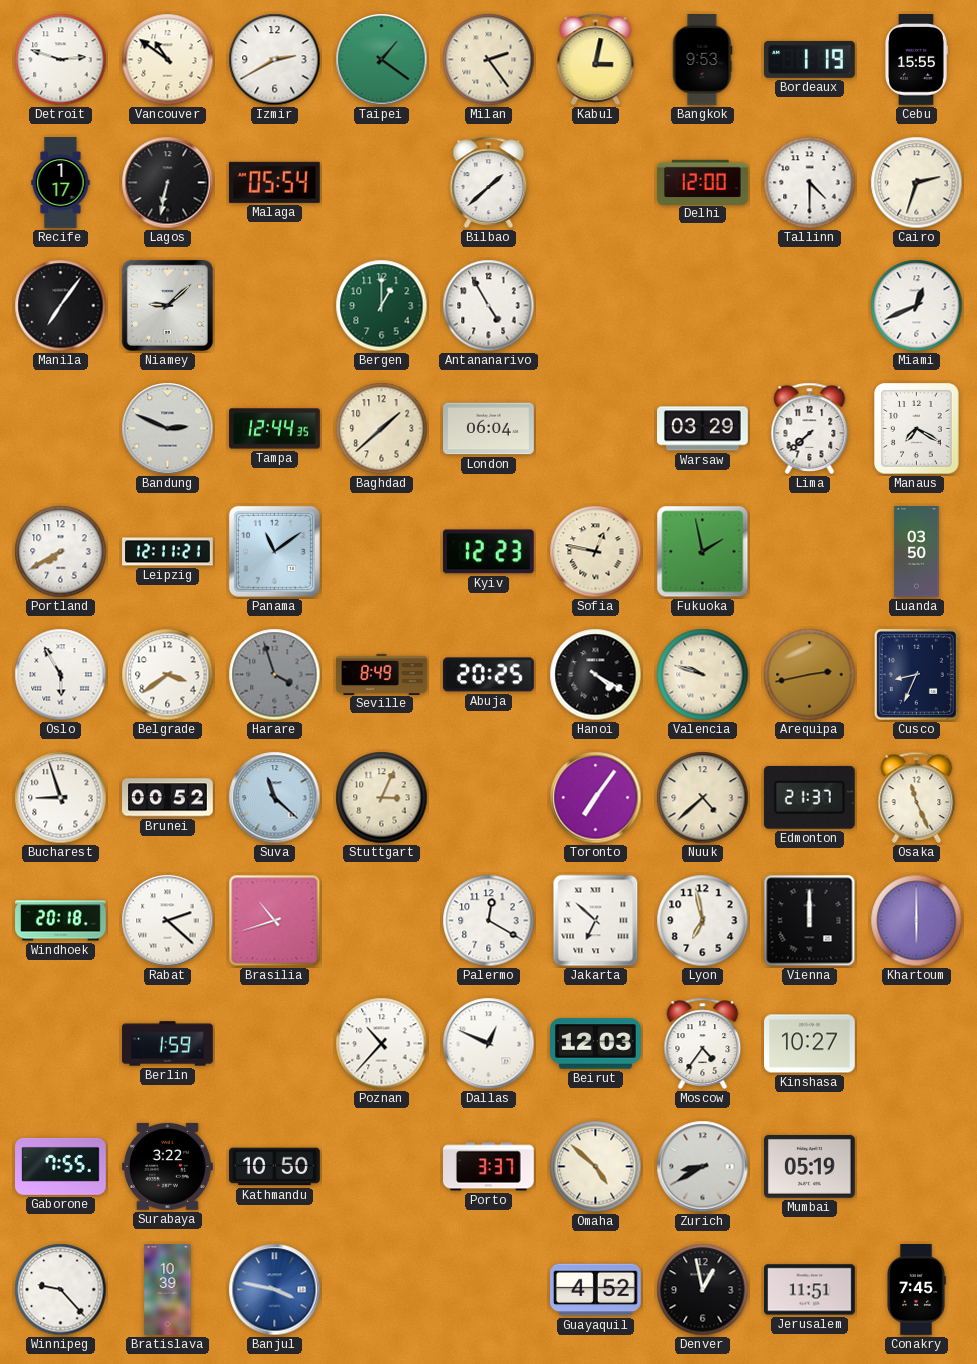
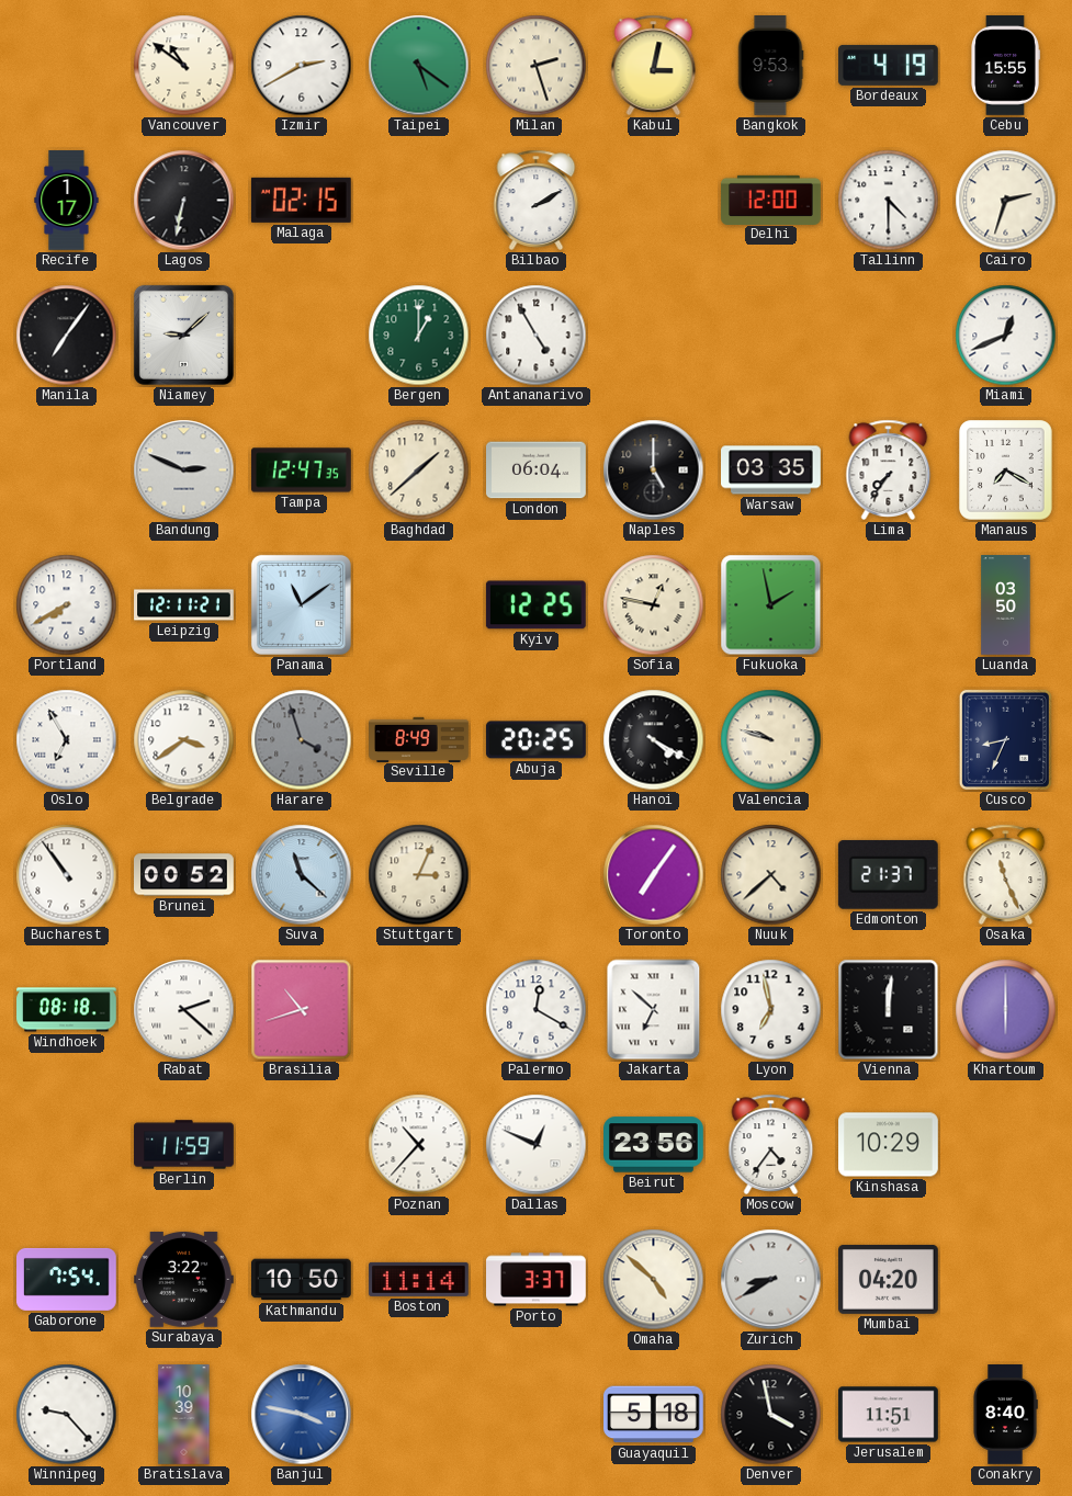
Detroit: 2:48 -> none (61, 60)
Taipei: 1:21 -> 5:21 (419, 66)
Milan: 2:24 -> 2:27 (537, 66)
Bordeaux: 1:19 -> 4:19 (889, 65)
Malaga: 05:54 -> 02:15 (301, 200)
Bilbao: 1:38 -> 2:10 (537, 200)
Tampa: 12:44 -> 12:47 (302, 471)
Naples: none -> 5:00 (654, 471)
Warsaw: 03:29 -> 03:35 (771, 471)
Lima: 7:38 -> 7:36 (889, 469)
Kyiv: 12:23 -> 12:25 (535, 605)
Oslo: 5:55 -> 6:55 (67, 740)
Arequipa: 2:43 -> none (810, 675)
Bucharest: 8:57 -> 10:54 (67, 875)
Windhoek: 20:18 -> 08:18 (67, 1010)
Vienna: 12:00 -> 12:01 (889, 1010)
Berlin: 1:59 -> 11:59 (184, 1145)
Beirut: 12:03 -> 23:56 (654, 1145)
Kinshasa: 10:27 -> 10:29 (889, 1145)
Gaborone: 7:55 -> 7:54 (67, 1279)
Boston: none -> 11:14 (419, 1279)
Mumbai: 05:19 -> 04:20 (889, 1279)
Guayaquil: 4:52 -> 5:18 (654, 1415)
Denver: 12:58 -> 3:58 (771, 1415)
Conakry: 7:45 -> 8:40 (1005, 1415)
